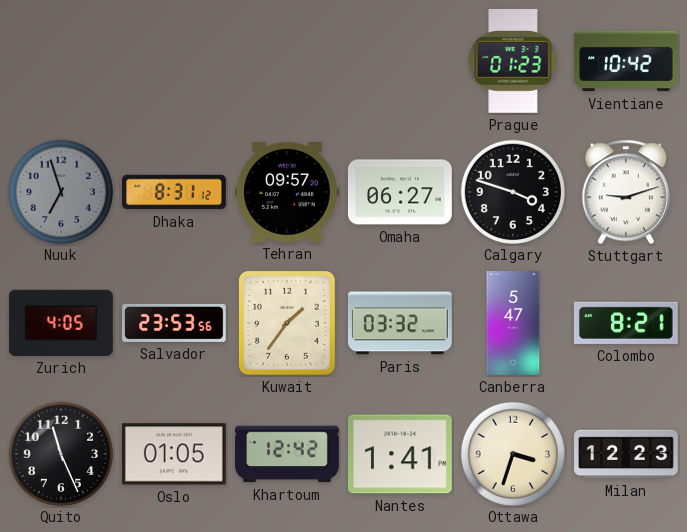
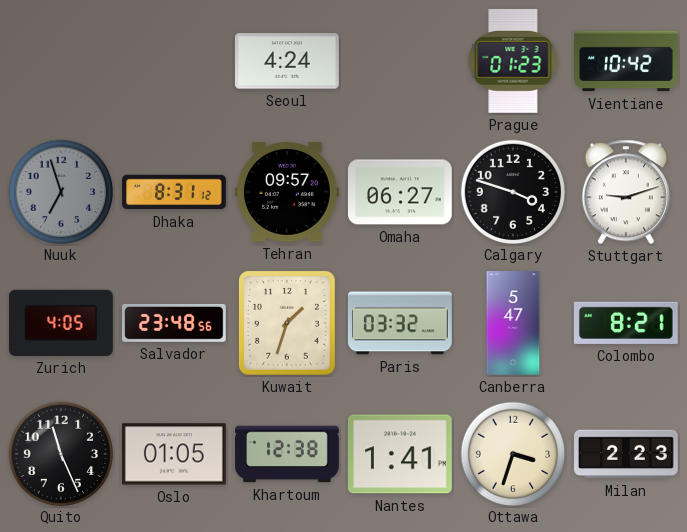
Seoul: none -> 4:24 (287, 61)
Salvador: 23:53 -> 23:48 (175, 323)
Kuwait: 1:36 -> 1:33 (287, 323)
Khartoum: 12:42 -> 12:38 (287, 454)
Milan: 12:23 -> 2:23 (627, 454)
